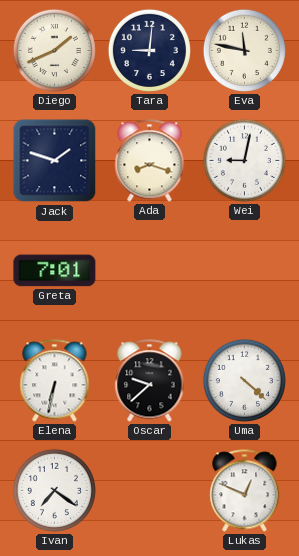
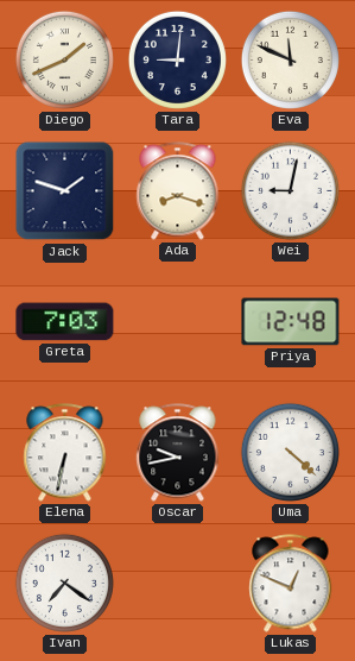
Eva: 11:47 -> 11:49 (290, 59)
Greta: 7:01 -> 7:03 (65, 322)
Priya: none -> 12:48 (291, 322)
Oscar: 9:38 -> 9:43 (178, 453)
